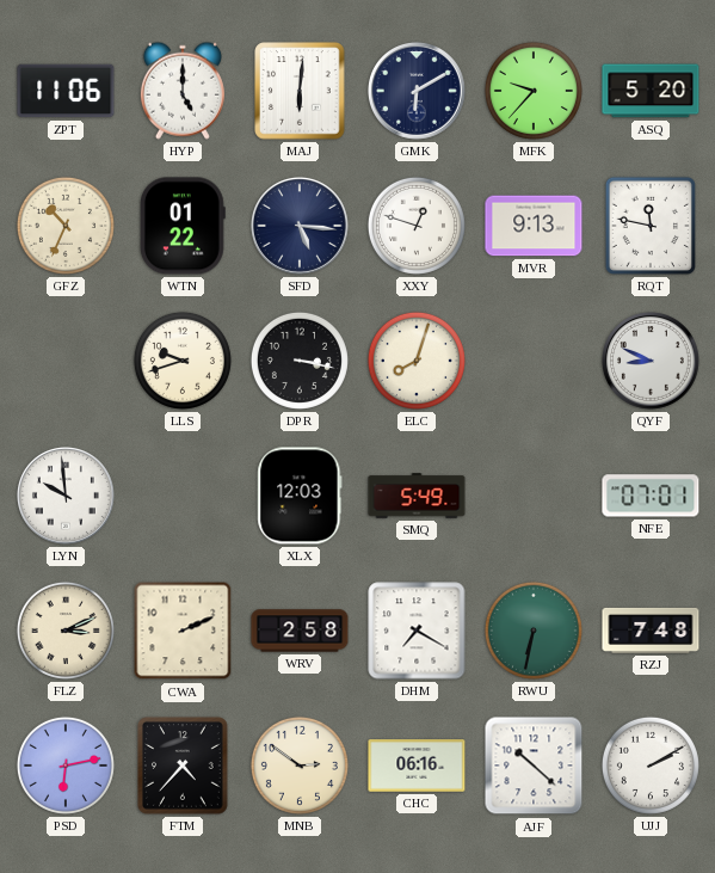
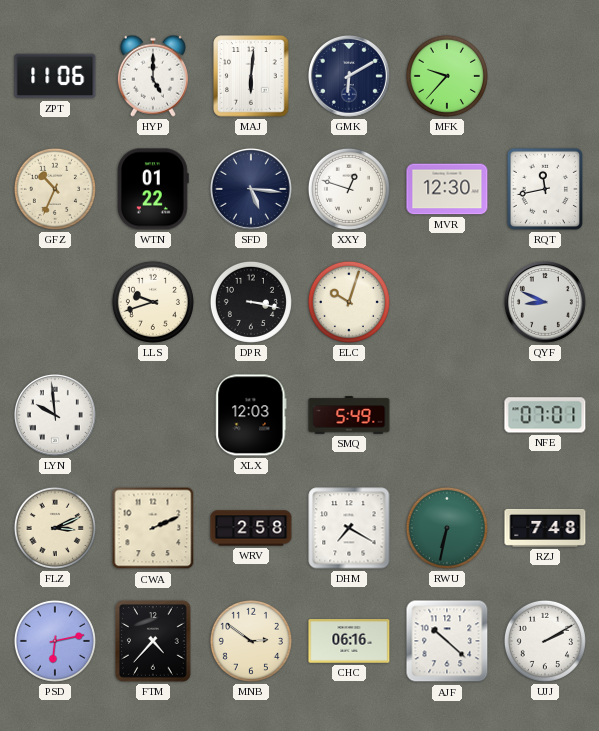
ASQ: 5:20 -> none (651, 91)
MVR: 9:13 -> 12:30 (447, 189)
RQT: 11:47 -> 11:43 (545, 189)
ELC: 8:03 -> 10:03 (349, 302)
